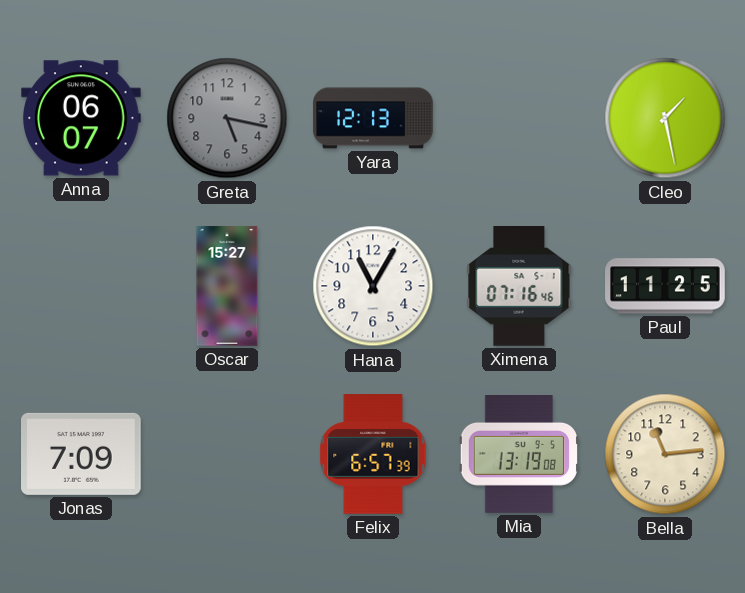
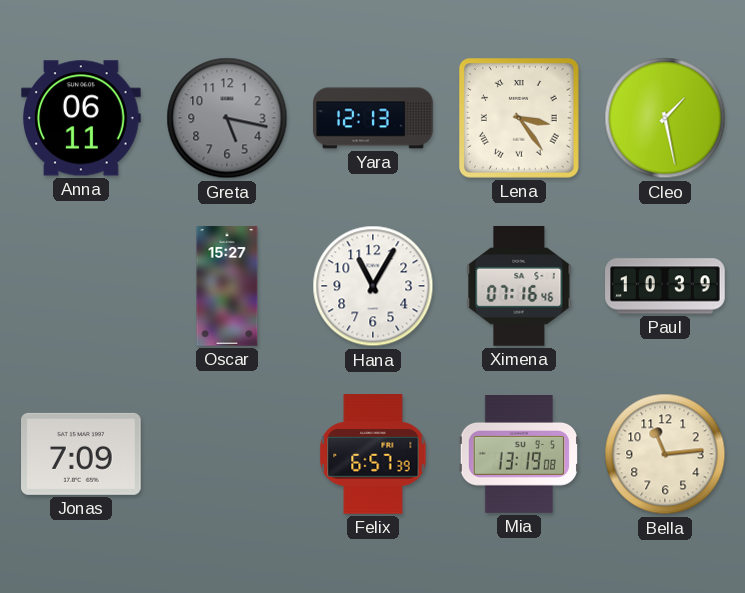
Anna: 06:07 -> 06:11 (82, 118)
Lena: none -> 3:24 (520, 119)
Paul: 11:25 -> 10:39 (665, 286)
